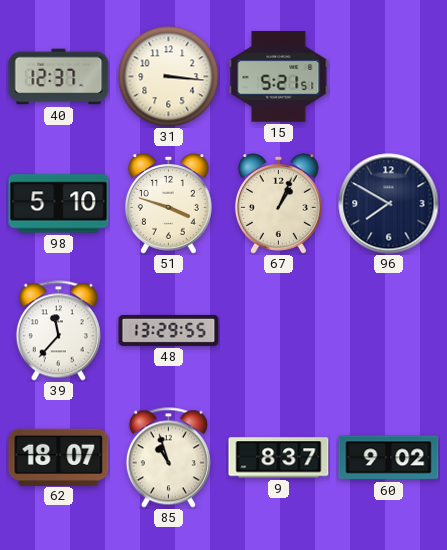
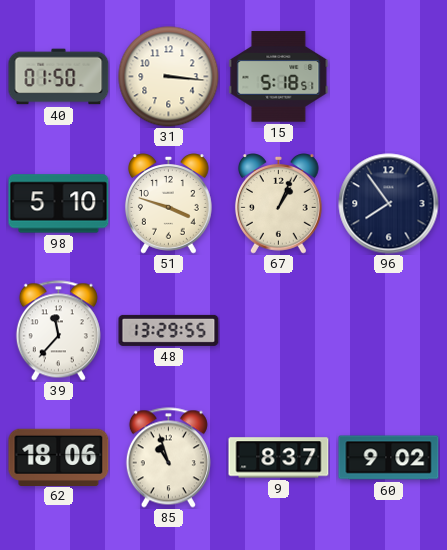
40: 12:37 -> 01:50 (59, 77)
15: 5:21 -> 5:18 (279, 77)
96: 7:50 -> 7:54 (389, 204)
62: 18:07 -> 18:06 (59, 457)
